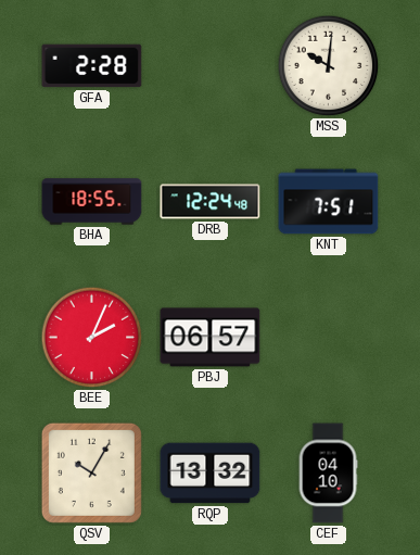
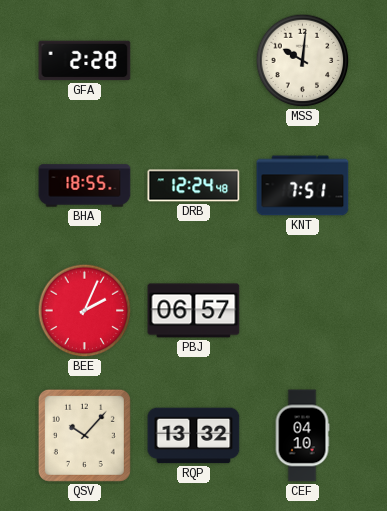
QSV: 10:05 -> 10:07 (84, 435)
